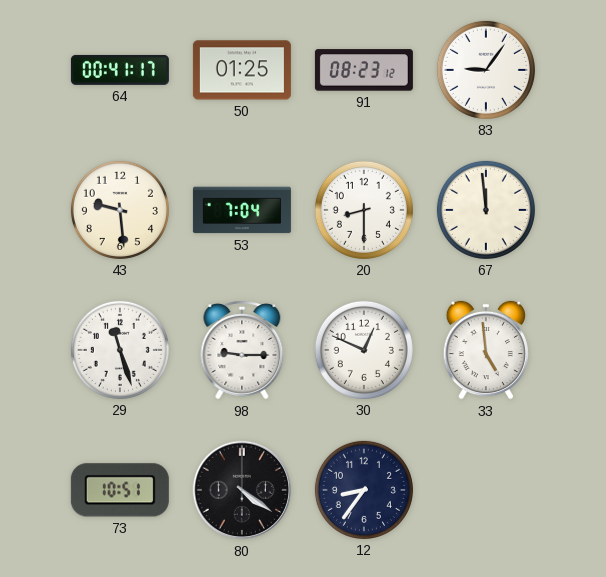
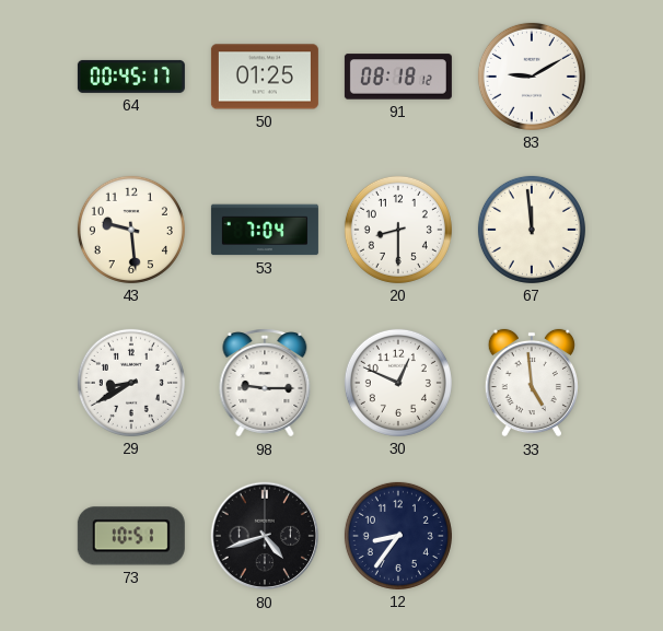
64: 00:41 -> 00:45 (131, 77)
91: 08:23 -> 08:18 (398, 77)
83: 9:06 -> 9:10 (532, 77)
29: 11:27 -> 8:40 (131, 383)
80: 4:21 -> 4:42 (265, 536)
